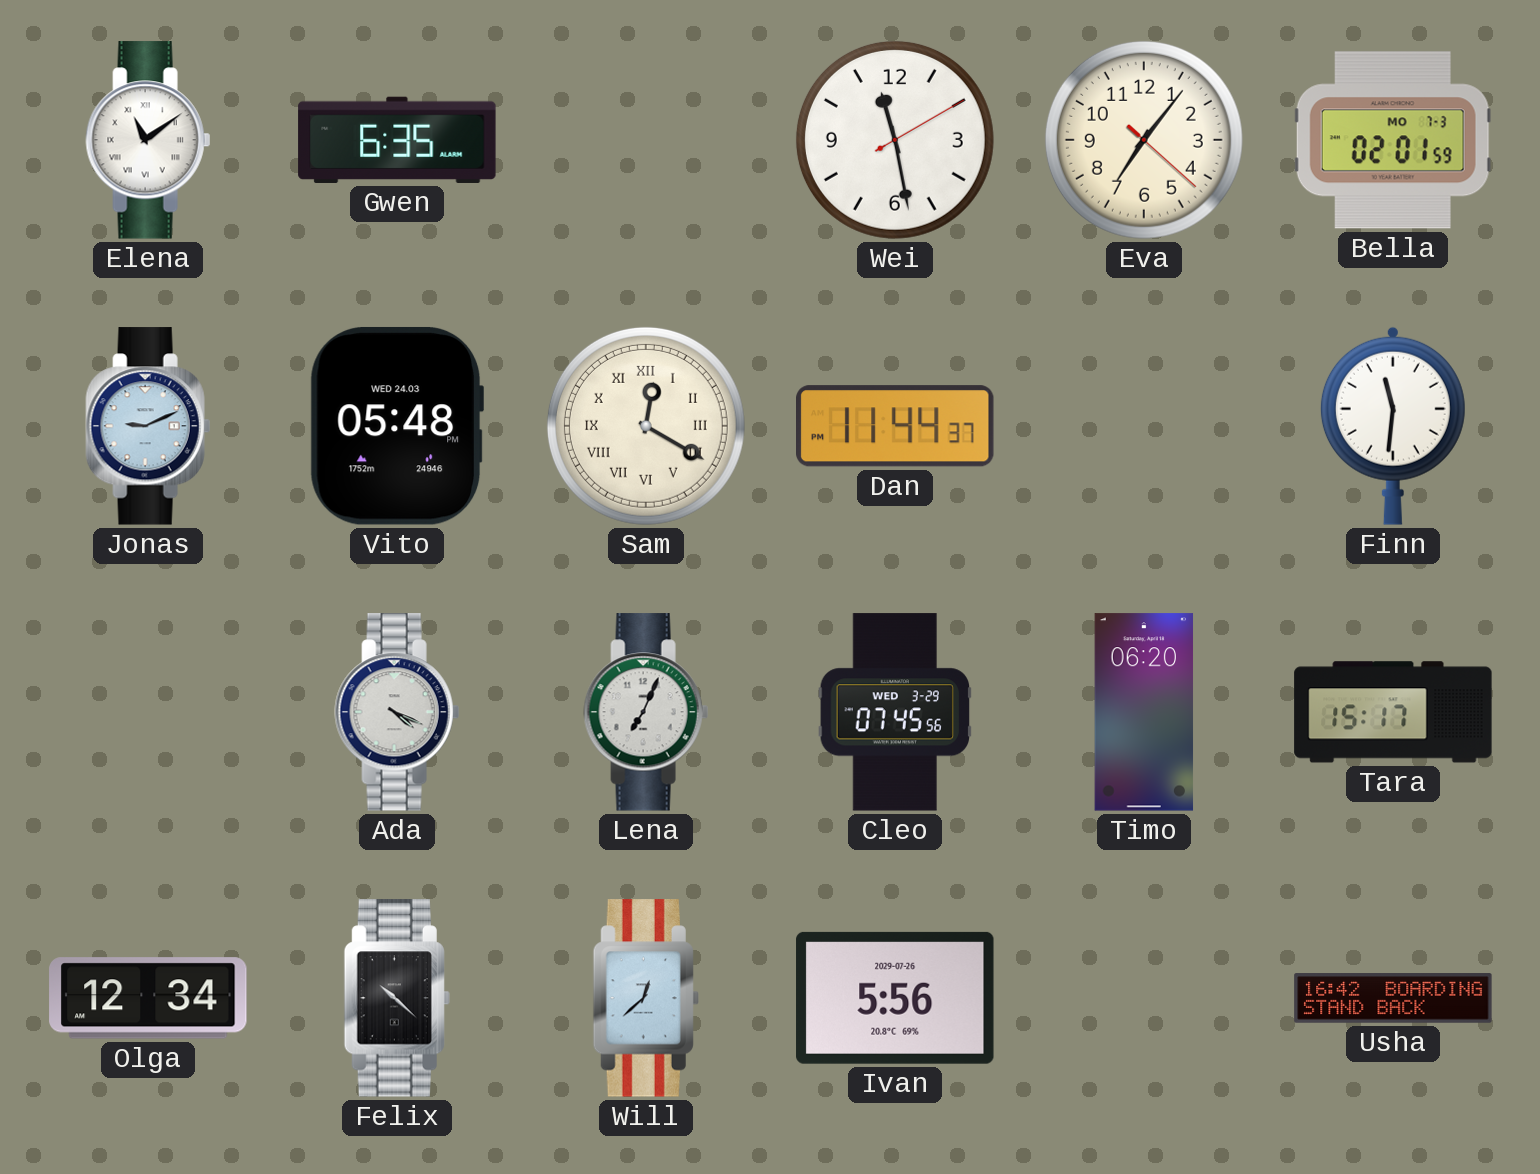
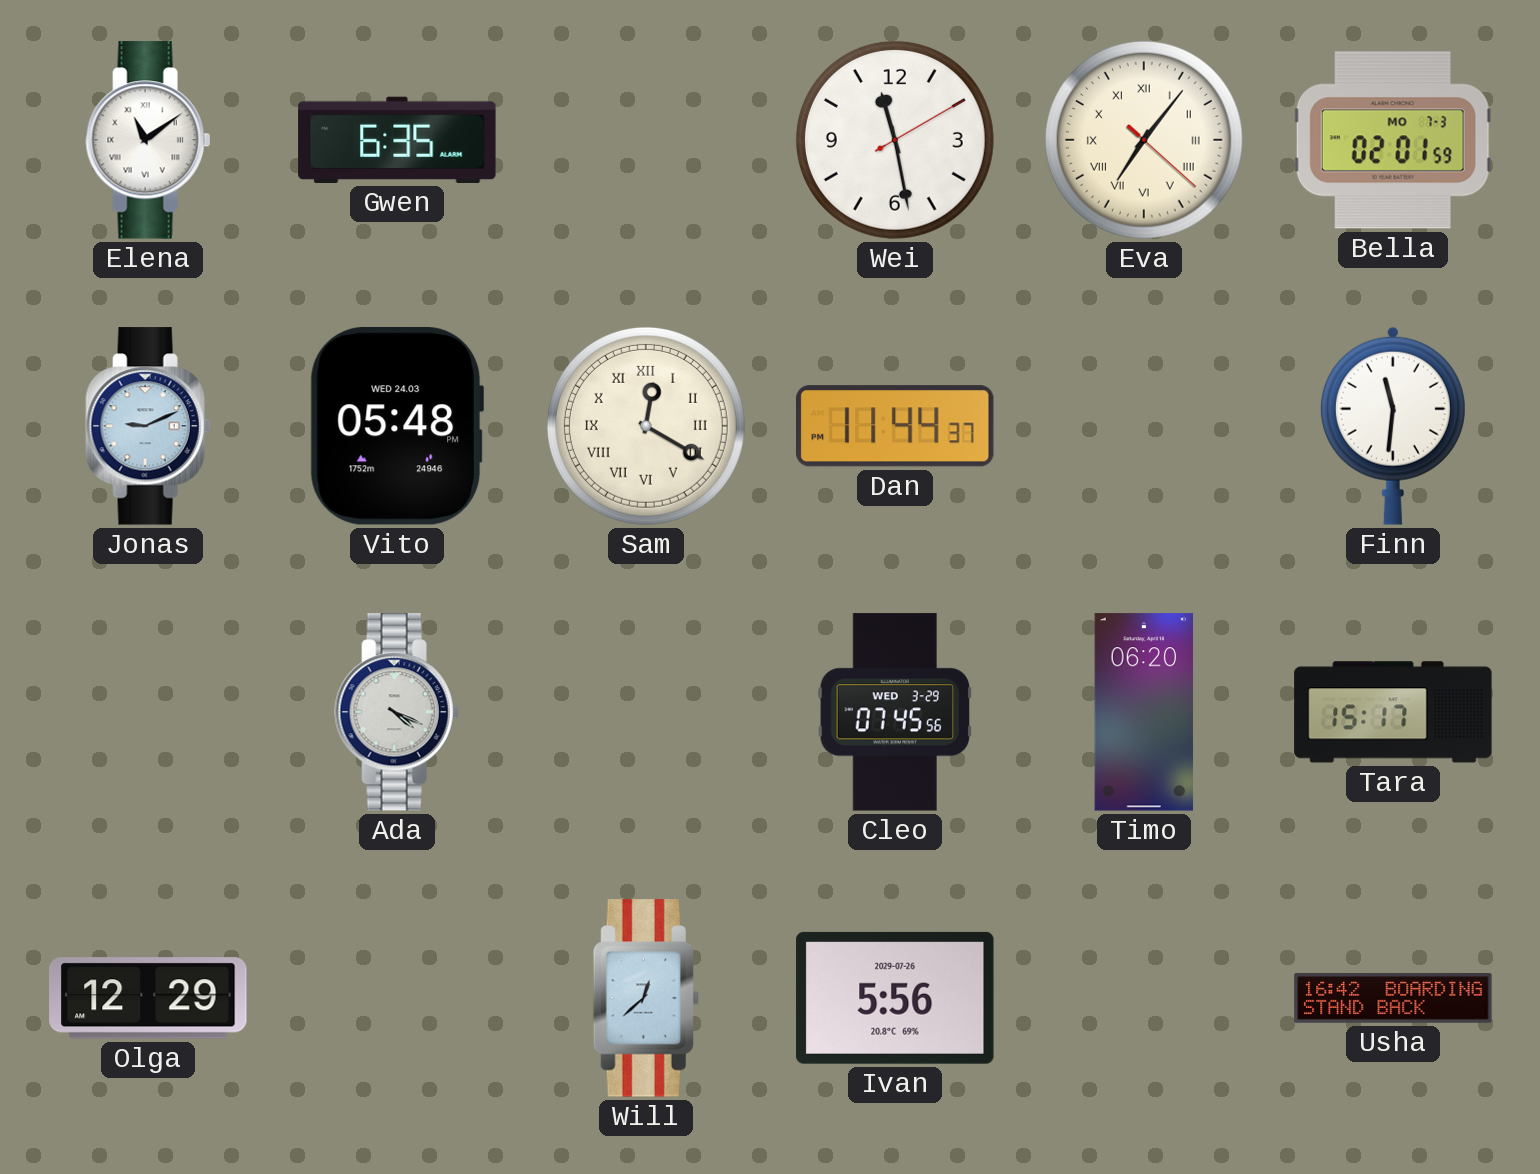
Eva numerals: Arabic -> Roman (1144, 140)
Lena: 7:04 -> none (646, 712)
Olga: 12:34 -> 12:29 (148, 998)
Felix: 10:22 -> none (397, 998)
